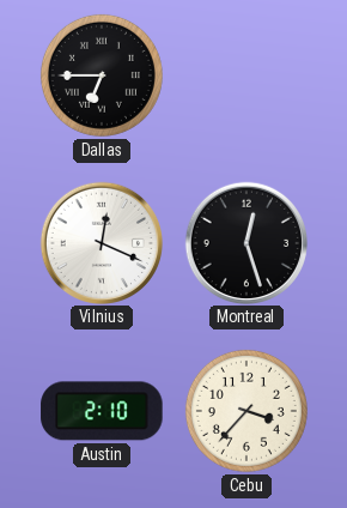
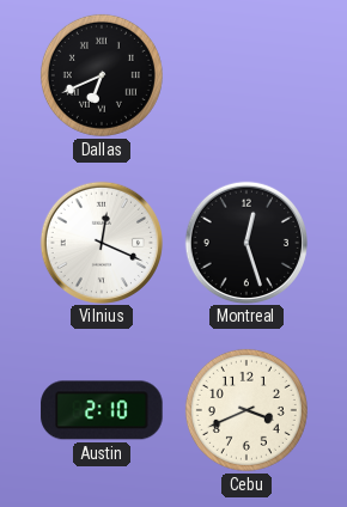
Dallas: 6:45 -> 6:41 (102, 75)
Cebu: 3:37 -> 3:41 (246, 410)
